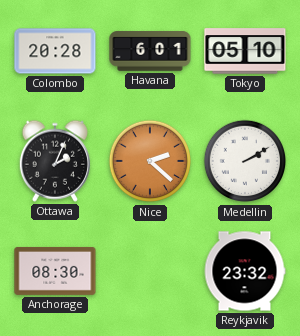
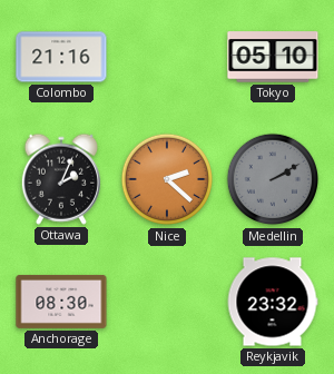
Colombo: 20:28 -> 21:16 (61, 57)
Havana: 6:01 -> none (150, 51)
Medellin dial: white -> grey (273, 179)
